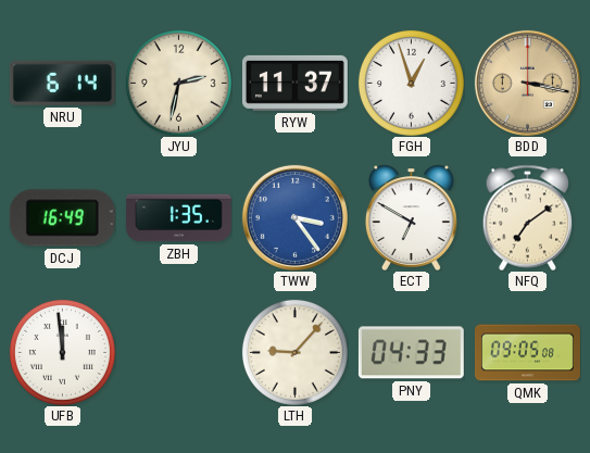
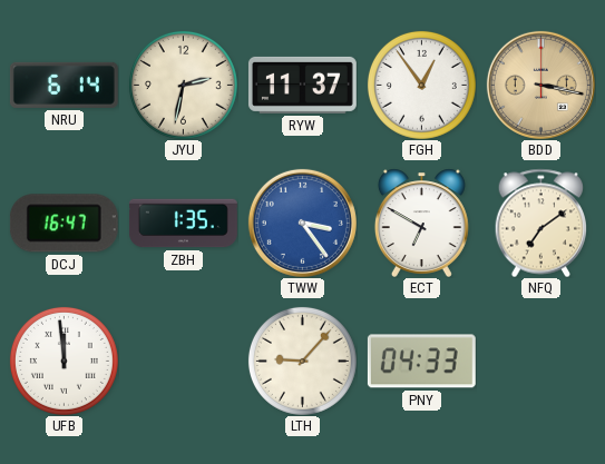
FGH: 12:57 -> 12:54 (421, 85)
DCJ: 16:49 -> 16:47 (64, 224)
QMK: 09:05 -> none (528, 353)
